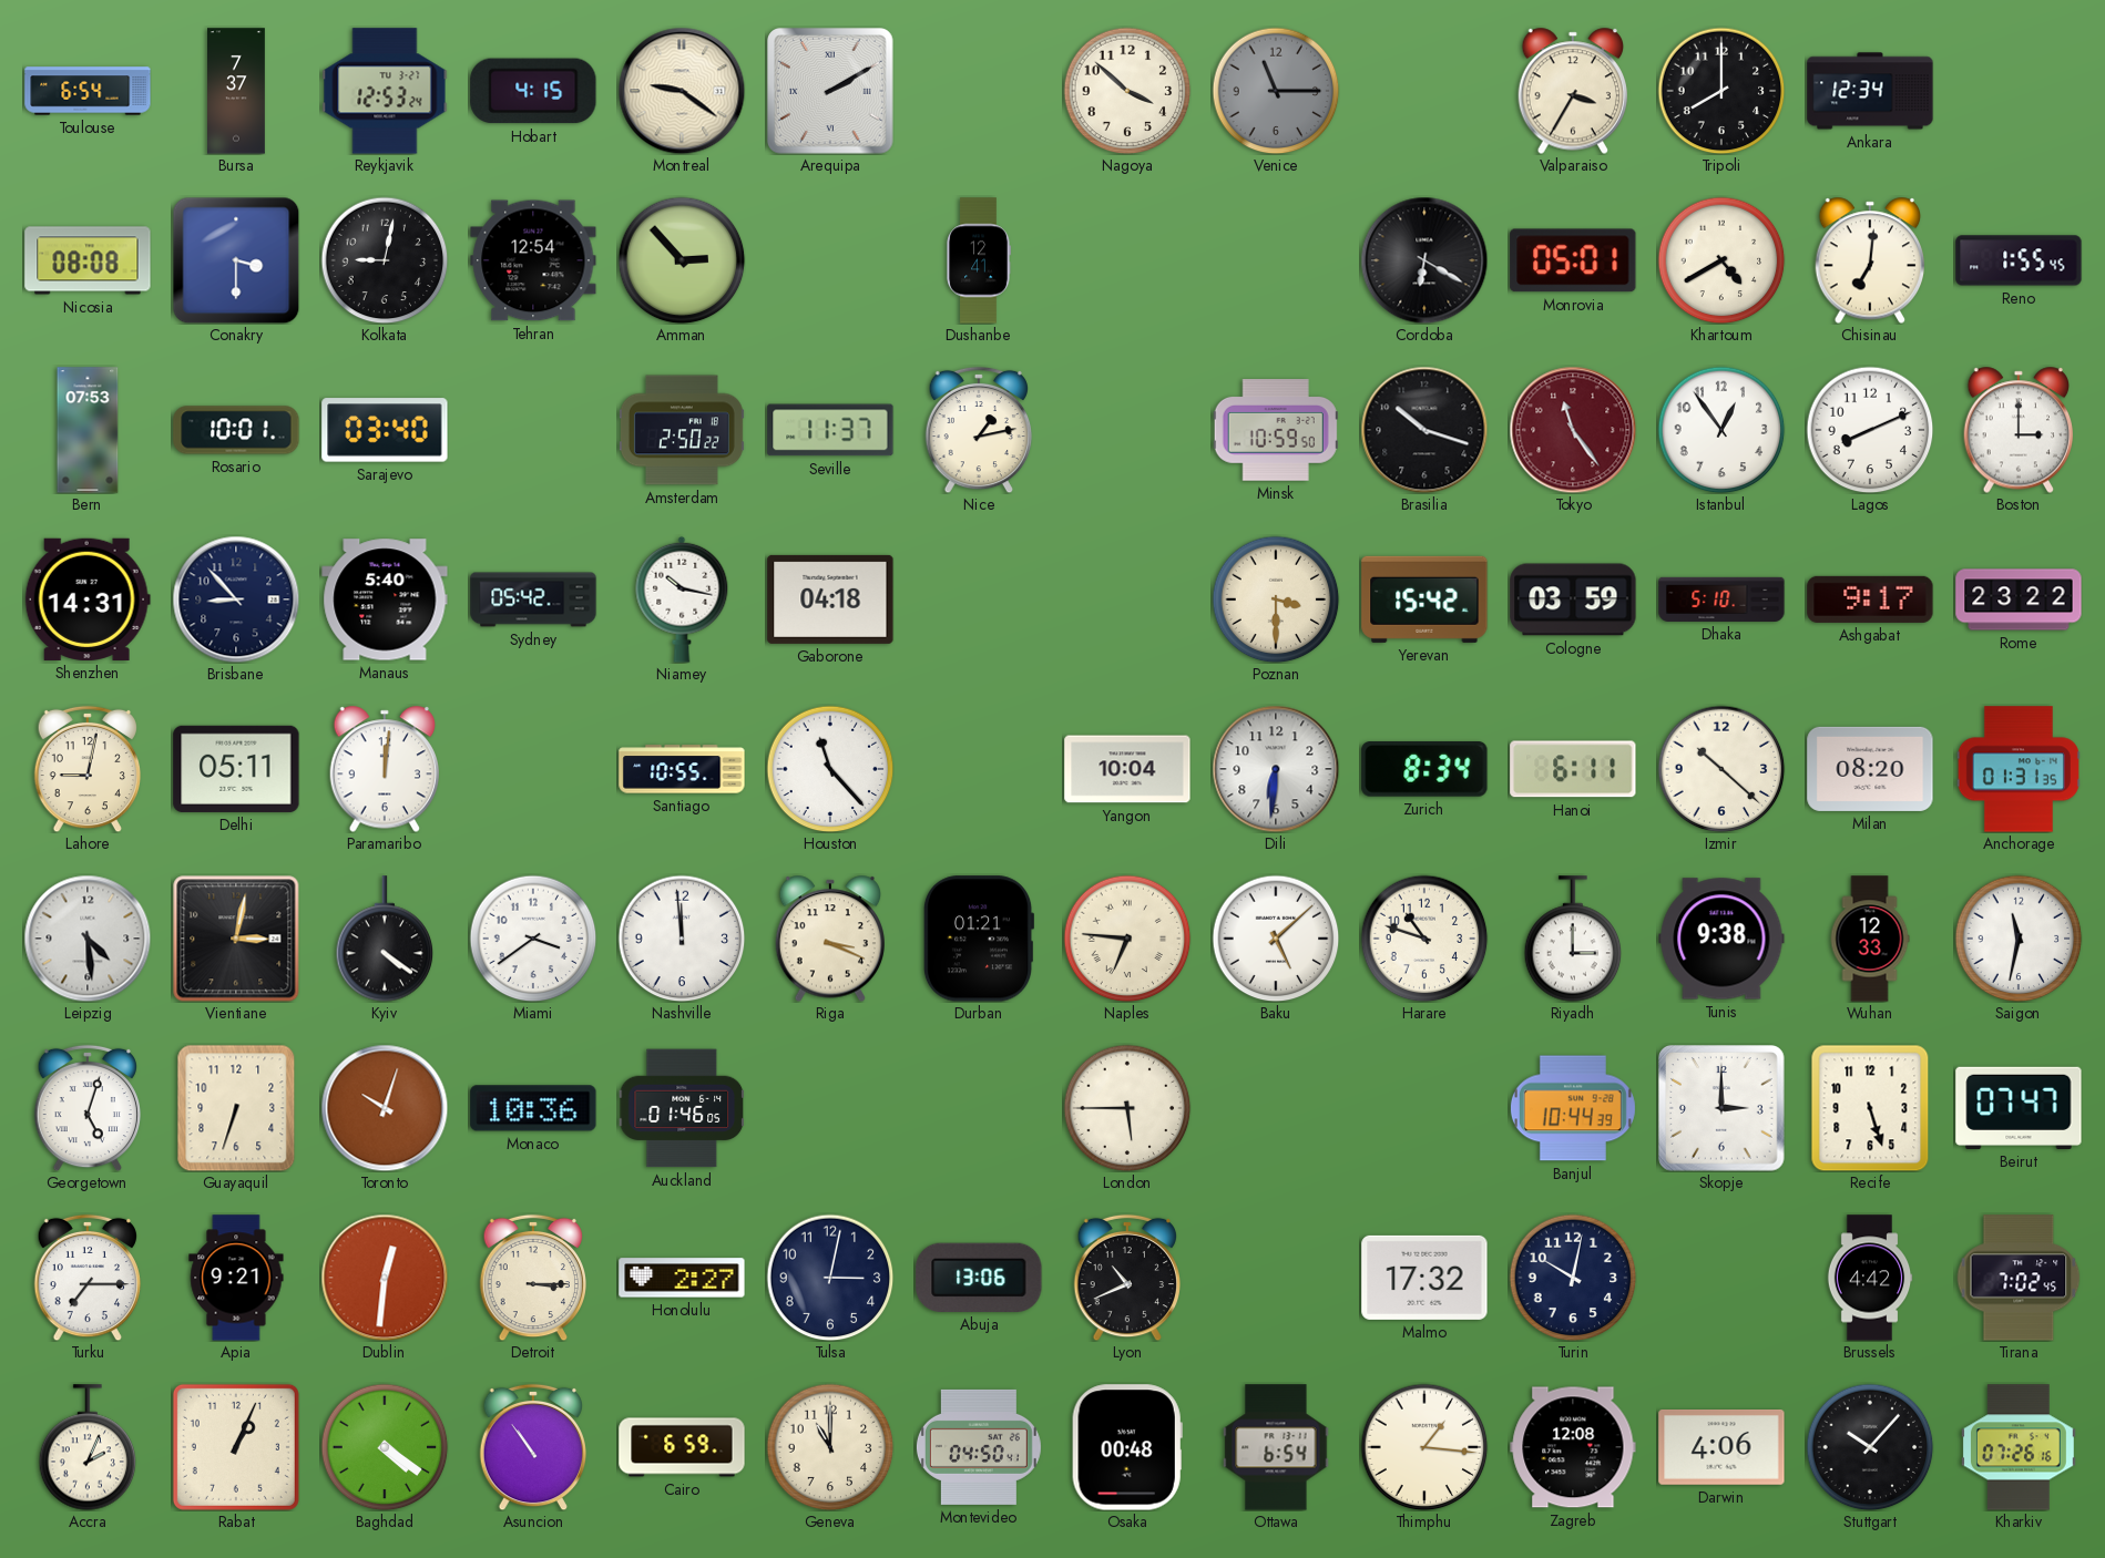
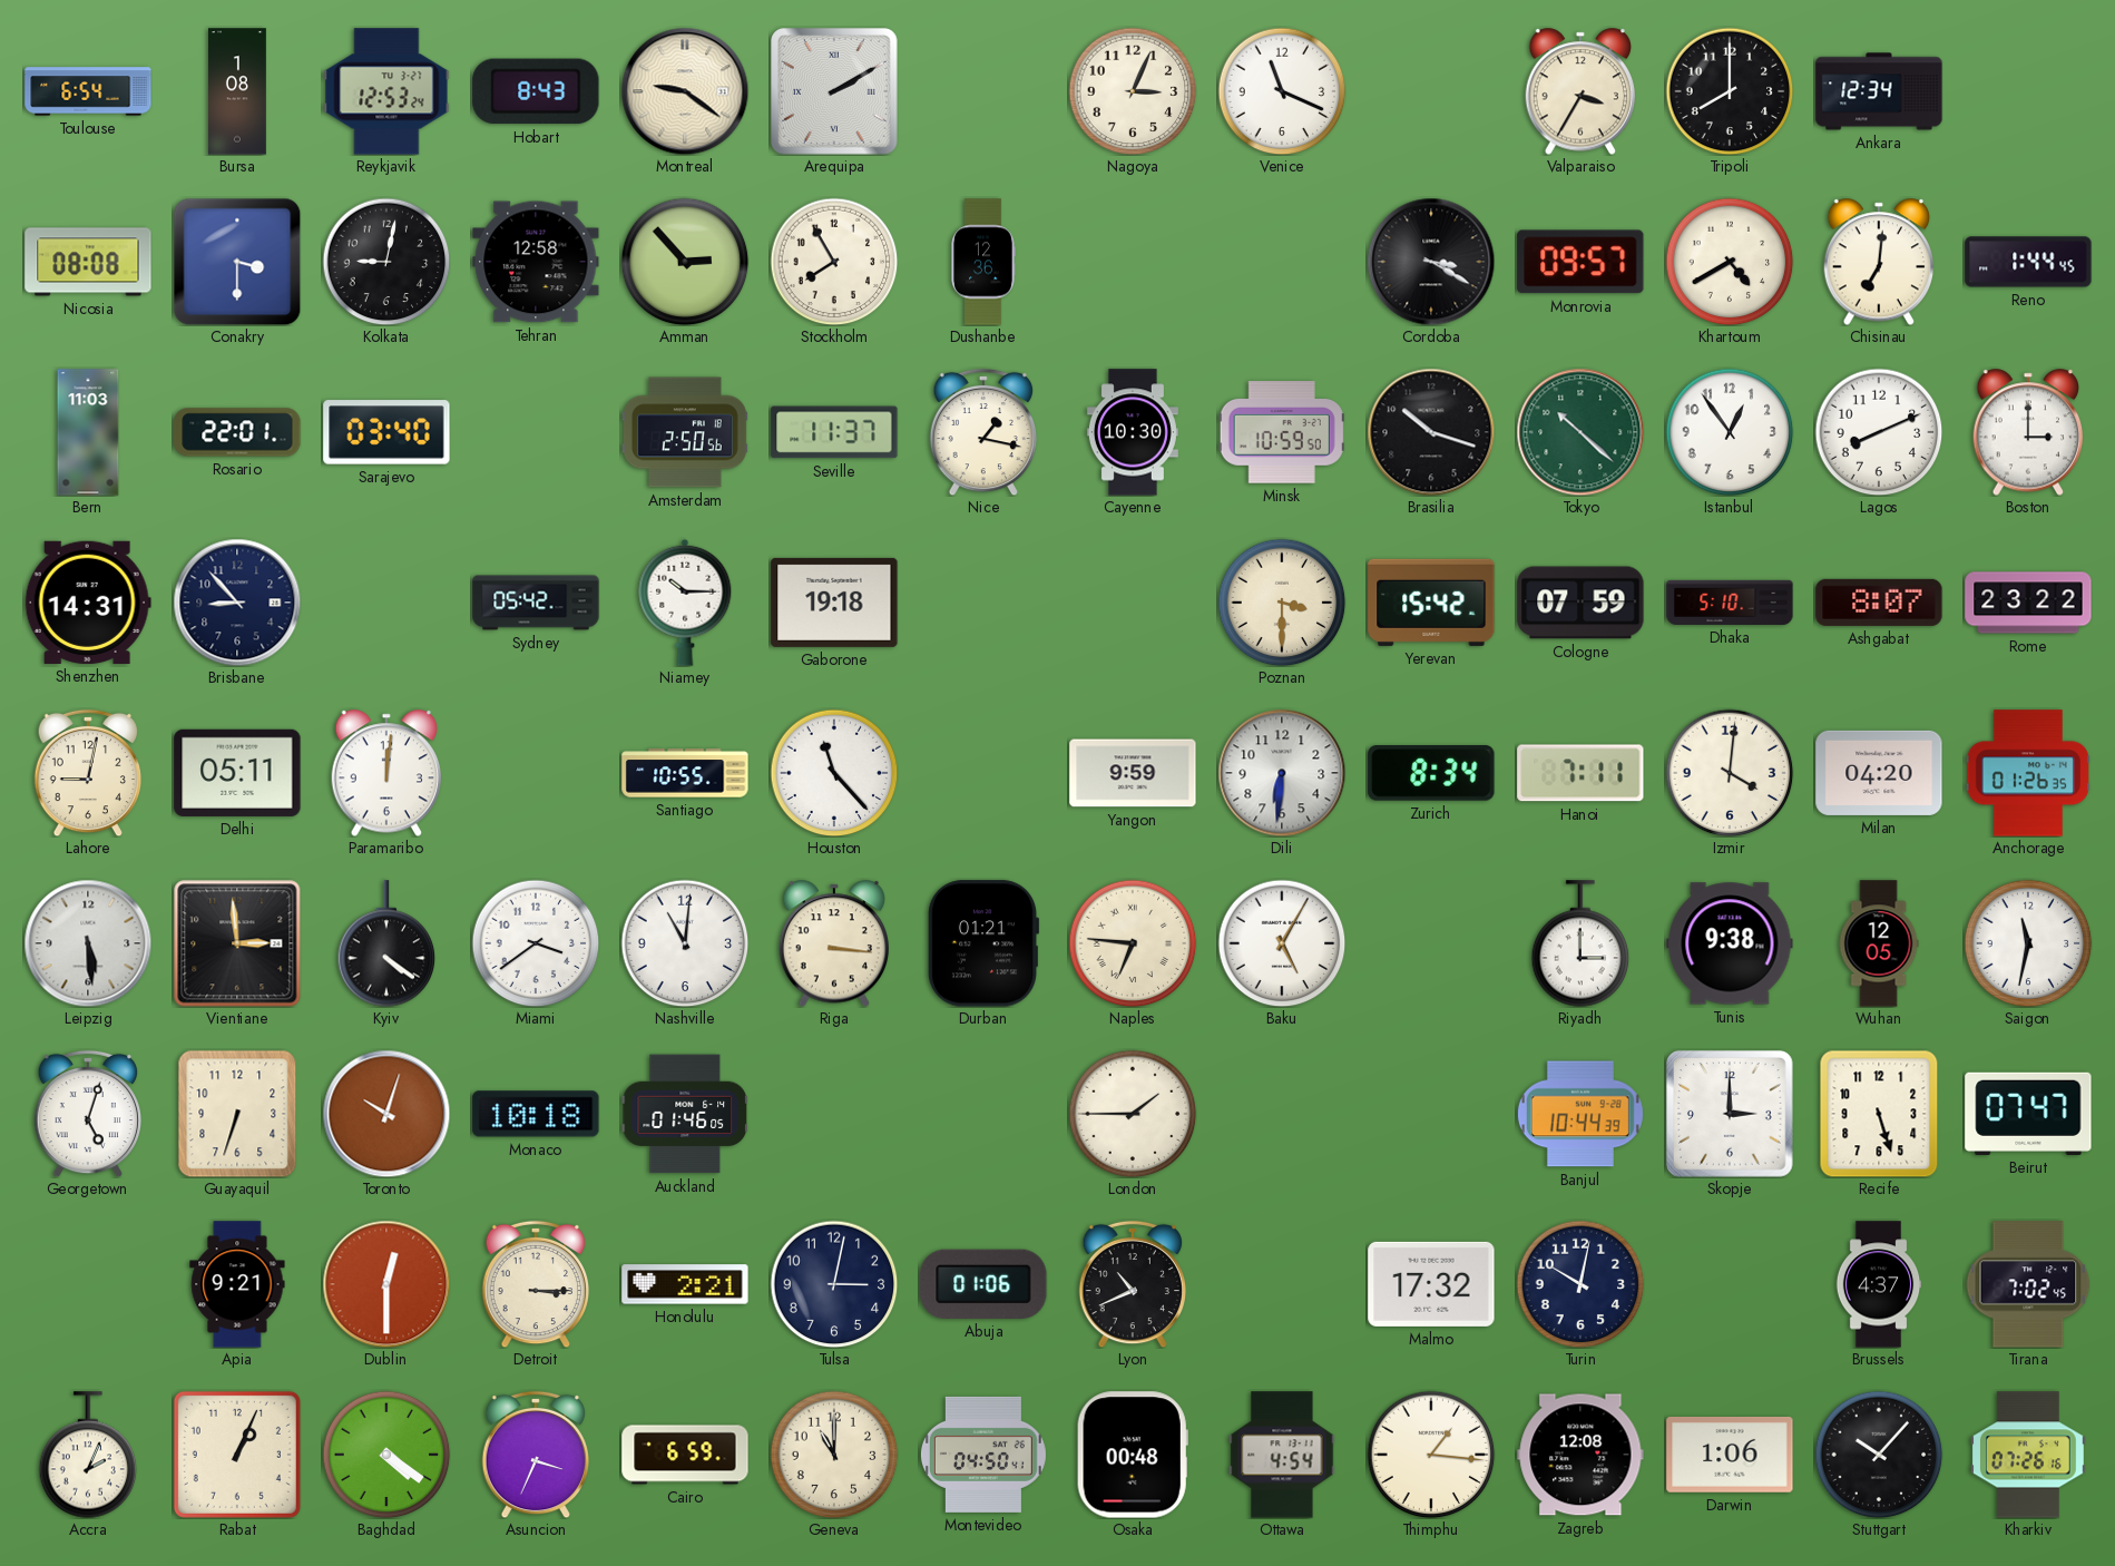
Bursa: 7:37 -> 1:08 (238, 91)
Hobart: 4:15 -> 8:43 (536, 91)
Nagoya: 3:52 -> 3:04 (1133, 91)
Venice: 11:15 -> 11:19 (1282, 91)
Venice dial: grey -> white (1282, 91)
Tehran: 12:54 -> 12:58 (536, 262)
Stockholm: none -> 7:55 (834, 262)
Dushanbe: 12:41 -> 12:36 (983, 262)
Cordoba: 6:20 -> 3:20 (1431, 262)
Monrovia: 05:01 -> 09:57 (1580, 262)
Reno: 1:55 -> 1:44 (2028, 262)
Bern: 07:53 -> 11:03 (88, 432)
Rosario: 10:01 -> 22:01 (237, 432)
Amsterdam: 2:50:22 -> 2:50:56 (685, 432)
Nice: 1:13 -> 1:17 (982, 432)
Cayenne: none -> 10:30 (1133, 432)
Tokyo: 11:24 -> 10:22 (1580, 432)
Tokyo dial: burgundy -> green (1580, 432)
Manaus: 5:40 -> none (385, 599)
Niamey: 10:17 -> 10:15 (685, 603)
Gaborone: 04:18 -> 19:18 (834, 603)
Cologne: 03:59 -> 07:59 (1580, 603)
Ashgabat: 9:17 -> 8:07 (1879, 603)
Yangon: 10:04 -> 9:59 (1133, 773)
Hanoi: 6:11 -> 7:11 (1580, 773)
Izmir: 10:22 -> 4:01 (1730, 773)
Milan: 08:20 -> 04:20 (1879, 773)
Anchorage: 01:31 -> 01:26 (2028, 773)
Leipzig: 4:29 -> 5:29 (88, 943)
Vientiane: 3:02 -> 2:59 (237, 943)
Nashville: 11:59 -> 11:01 (685, 943)
Riga: 3:19 -> 3:16 (834, 943)
Baku: 5:08 -> 5:05 (1282, 943)
Harare: 10:48 -> none (1424, 939)
Wuhan: 12:33 -> 12:05 (1879, 943)
Monaco: 10:36 -> 10:18 (536, 1114)
London: 5:45 -> 1:45 (1133, 1114)
Turku: 7:15 -> none (86, 1278)
Dublin: 12:31 -> 12:30 (386, 1284)
Honolulu: 2:27 -> 2:21 (685, 1284)
Abuja: 13:06 -> 01:06 (983, 1284)
Brussels: 4:42 -> 4:37 (1879, 1284)
Asuncion: 10:54 -> 3:34 (535, 1455)
Ottawa: 6:54 -> 4:54 (1282, 1455)
Darwin: 4:06 -> 1:06 (1730, 1456)
